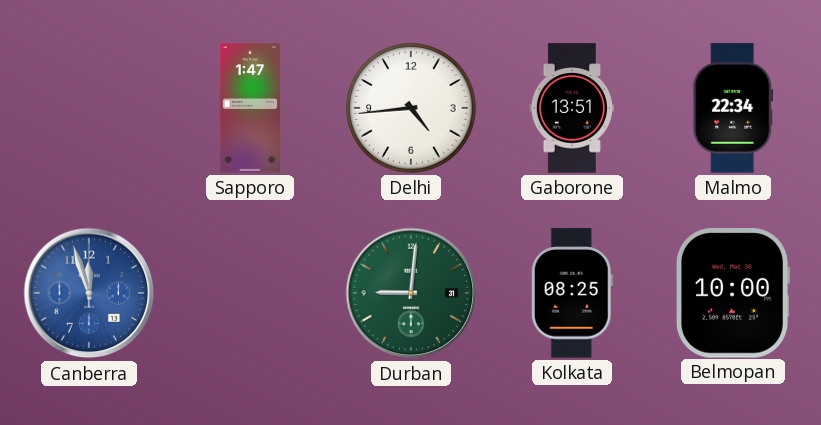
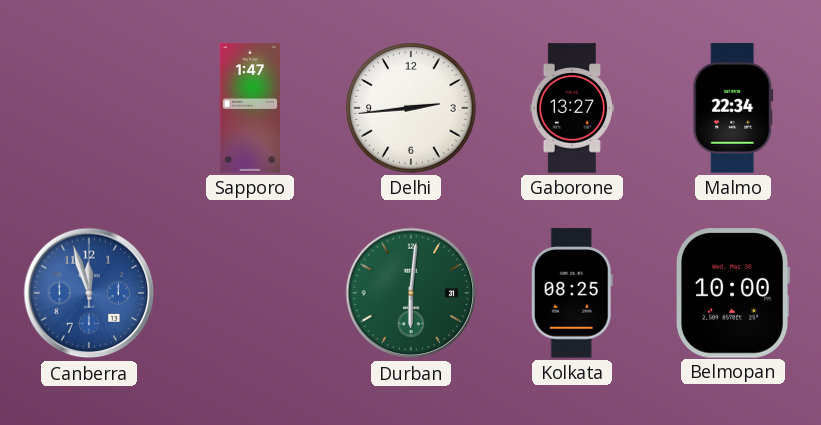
Delhi: 4:44 -> 2:44 (411, 108)
Gaborone: 13:51 -> 13:27 (572, 108)
Durban: 9:01 -> 6:01 (411, 293)
